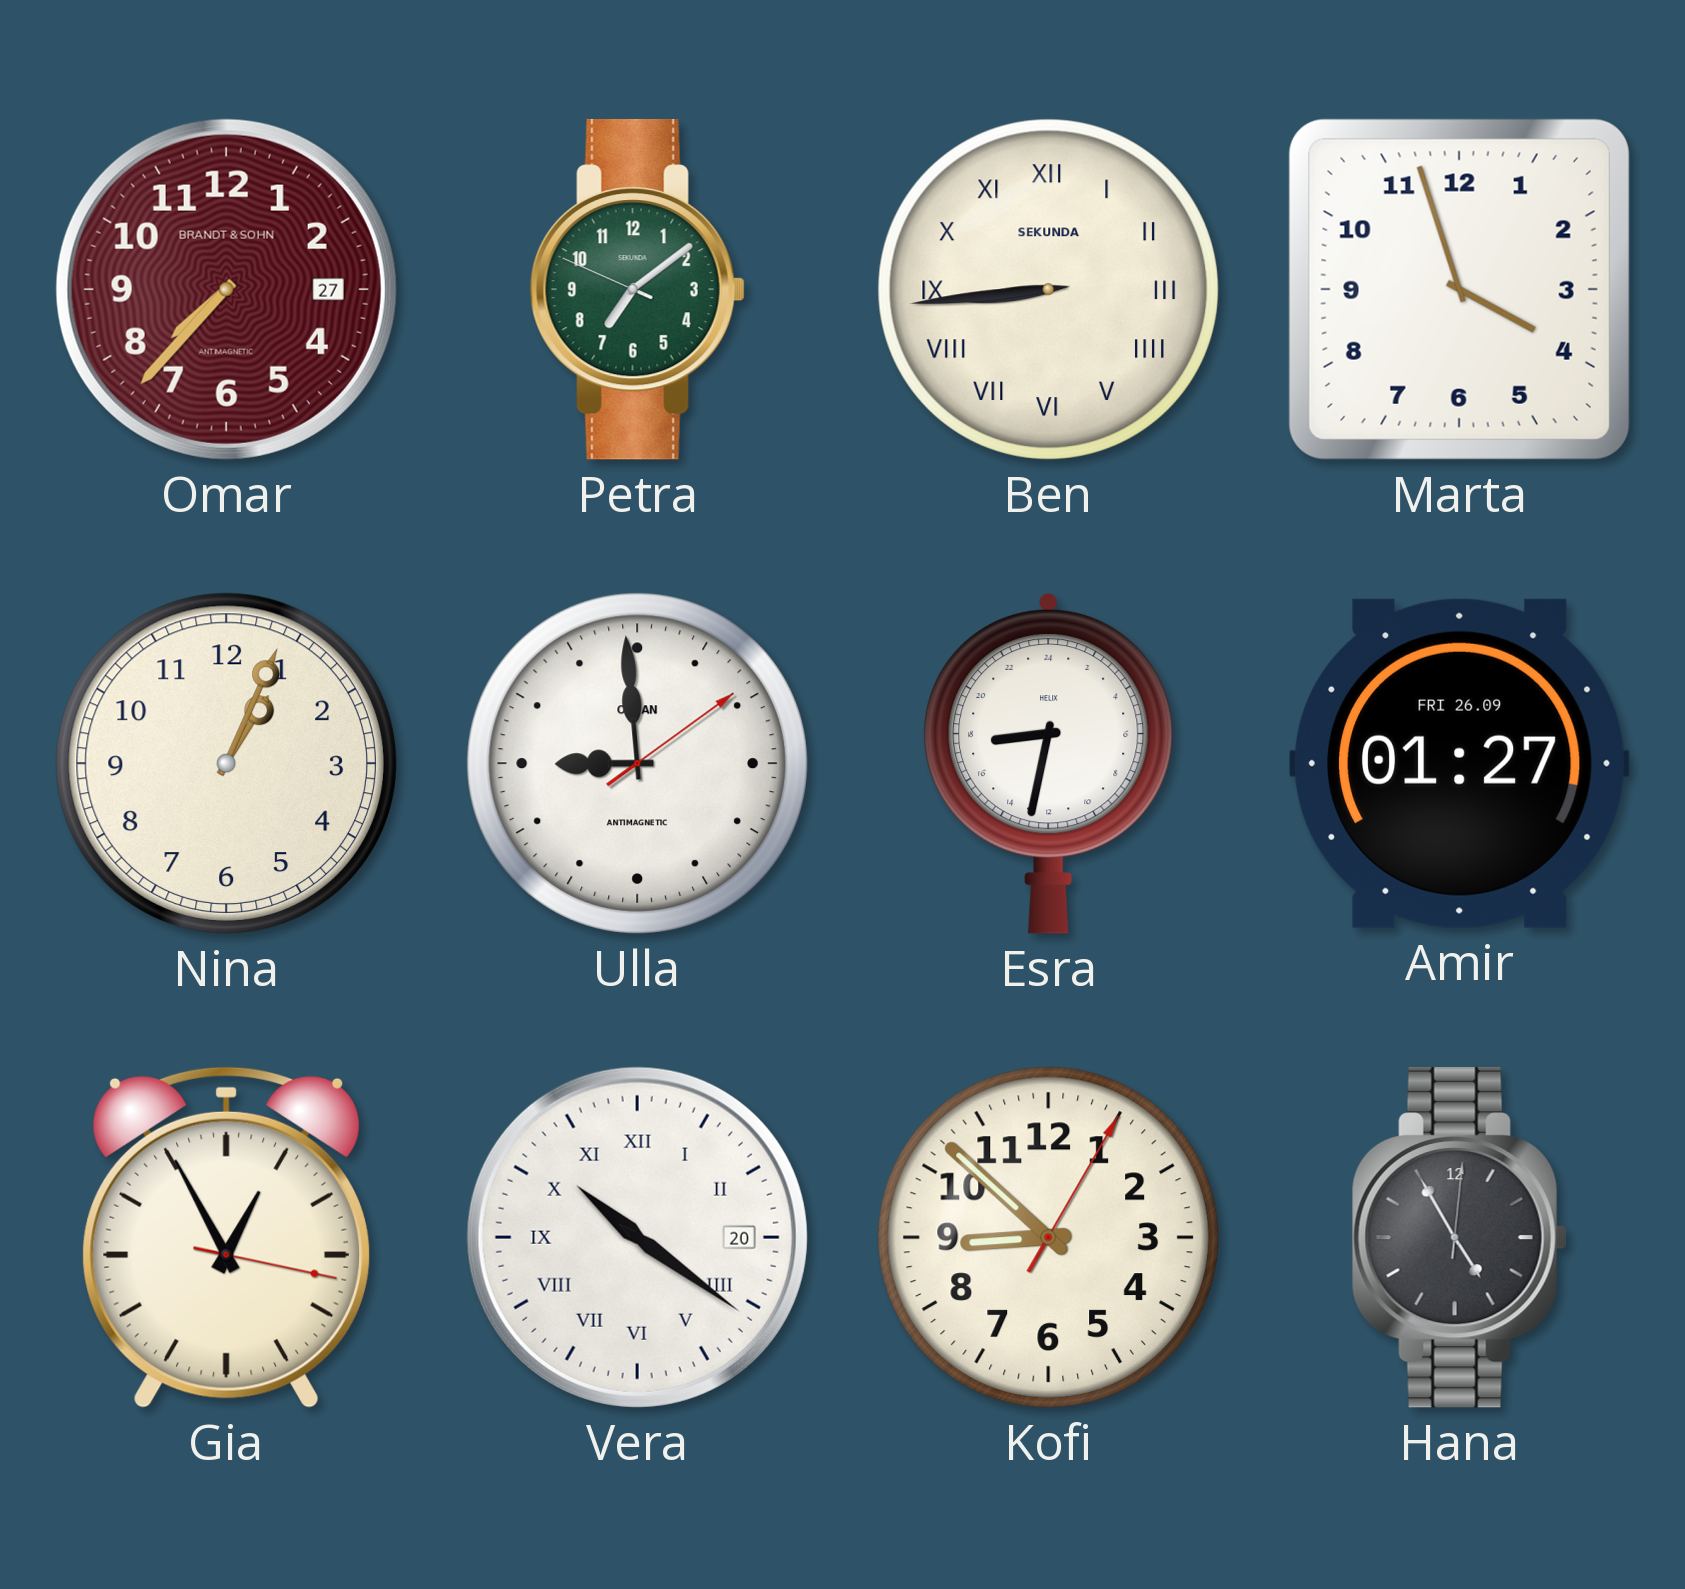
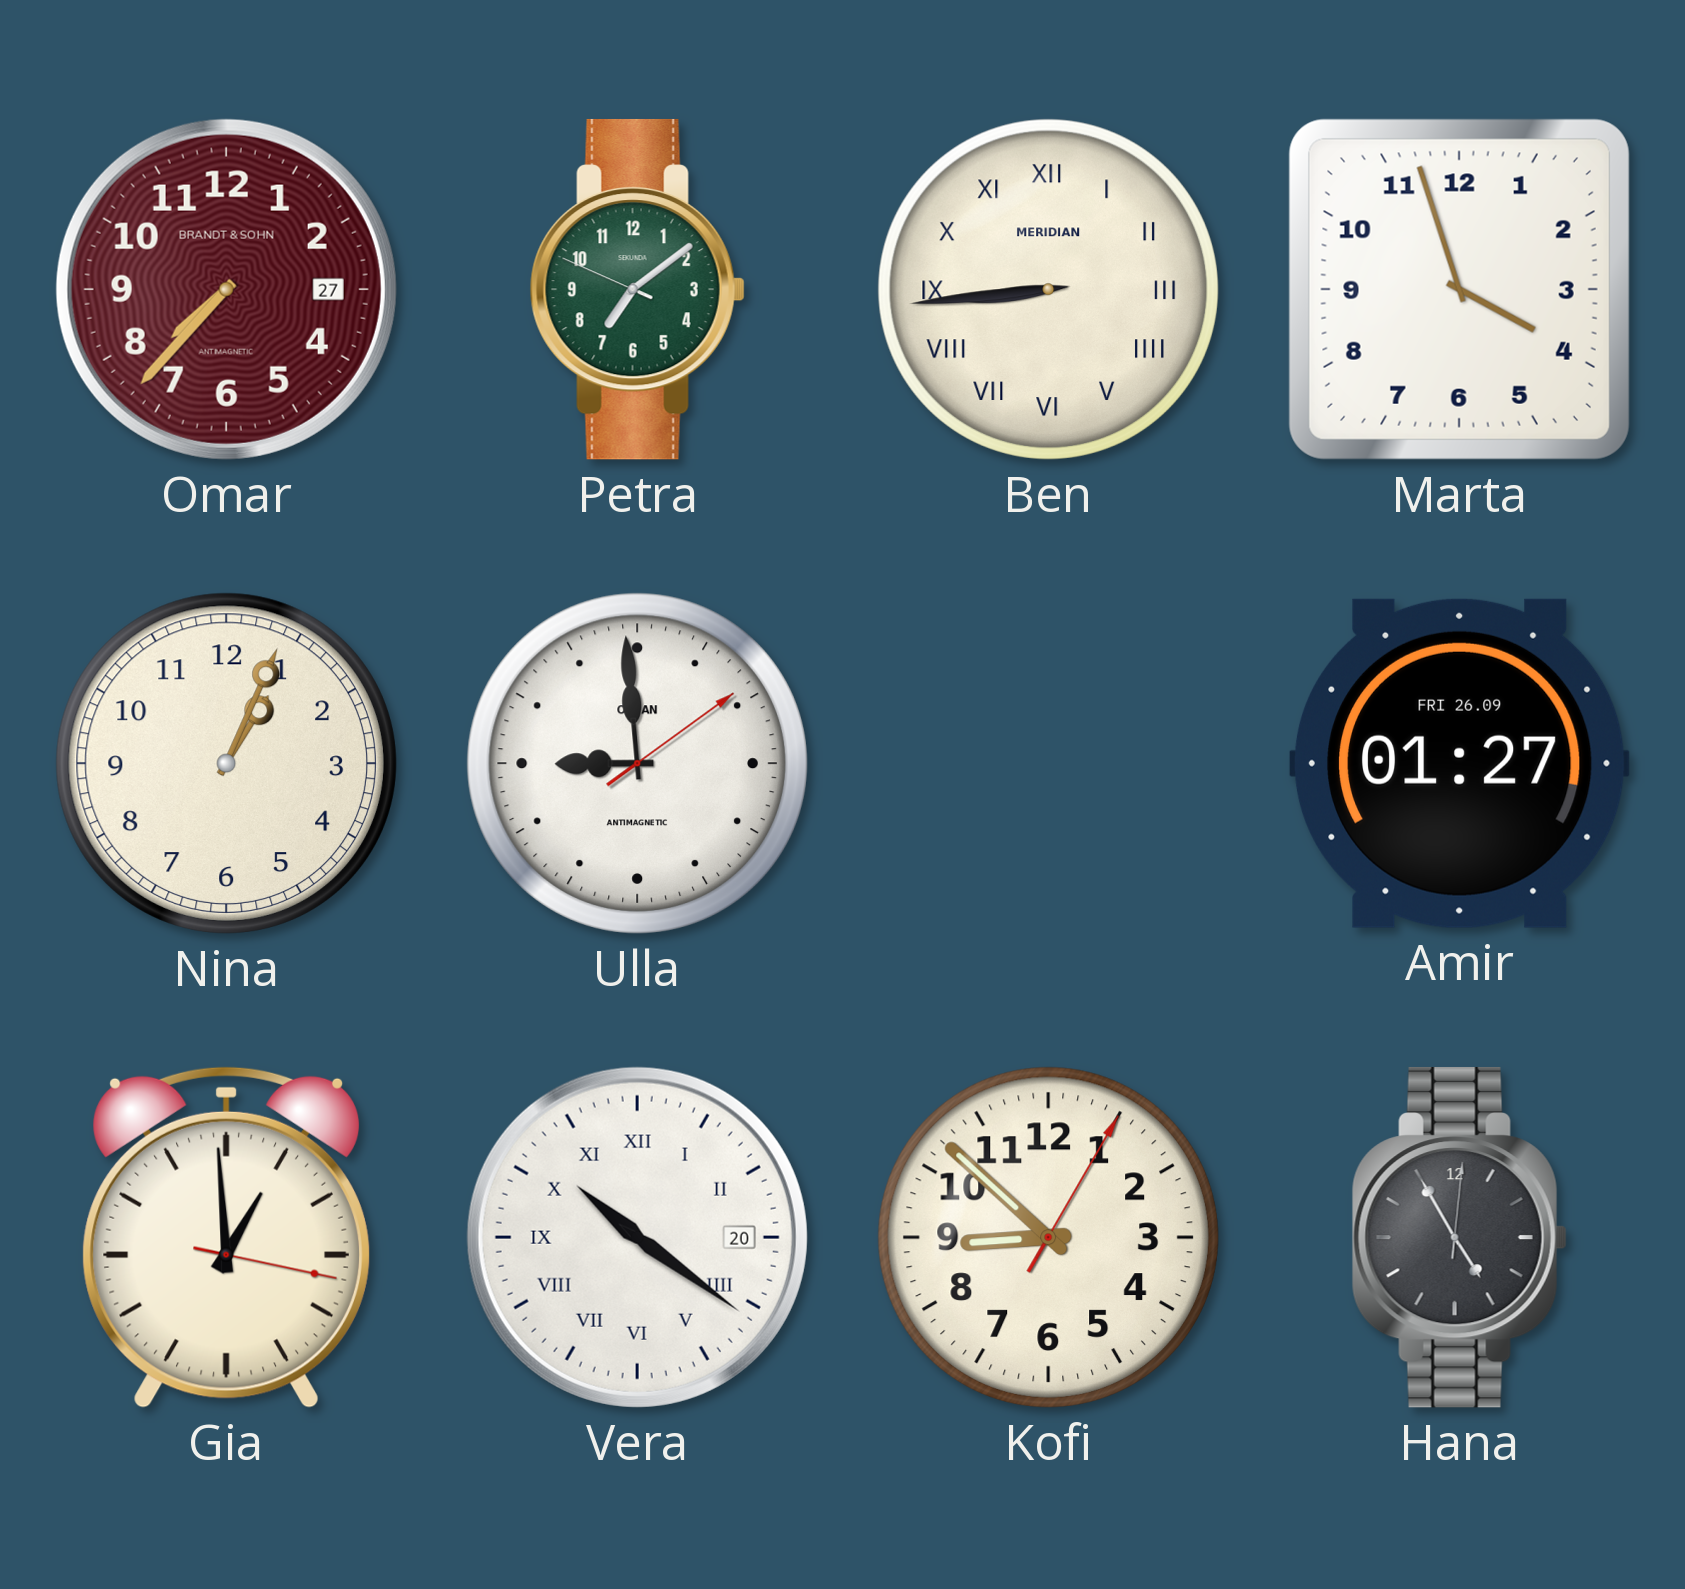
Ben brand: SEKUNDA -> MERIDIAN (1048, 289)
Esra: 17:32 -> none (1049, 763)
Gia: 12:55 -> 12:59 (226, 1237)
